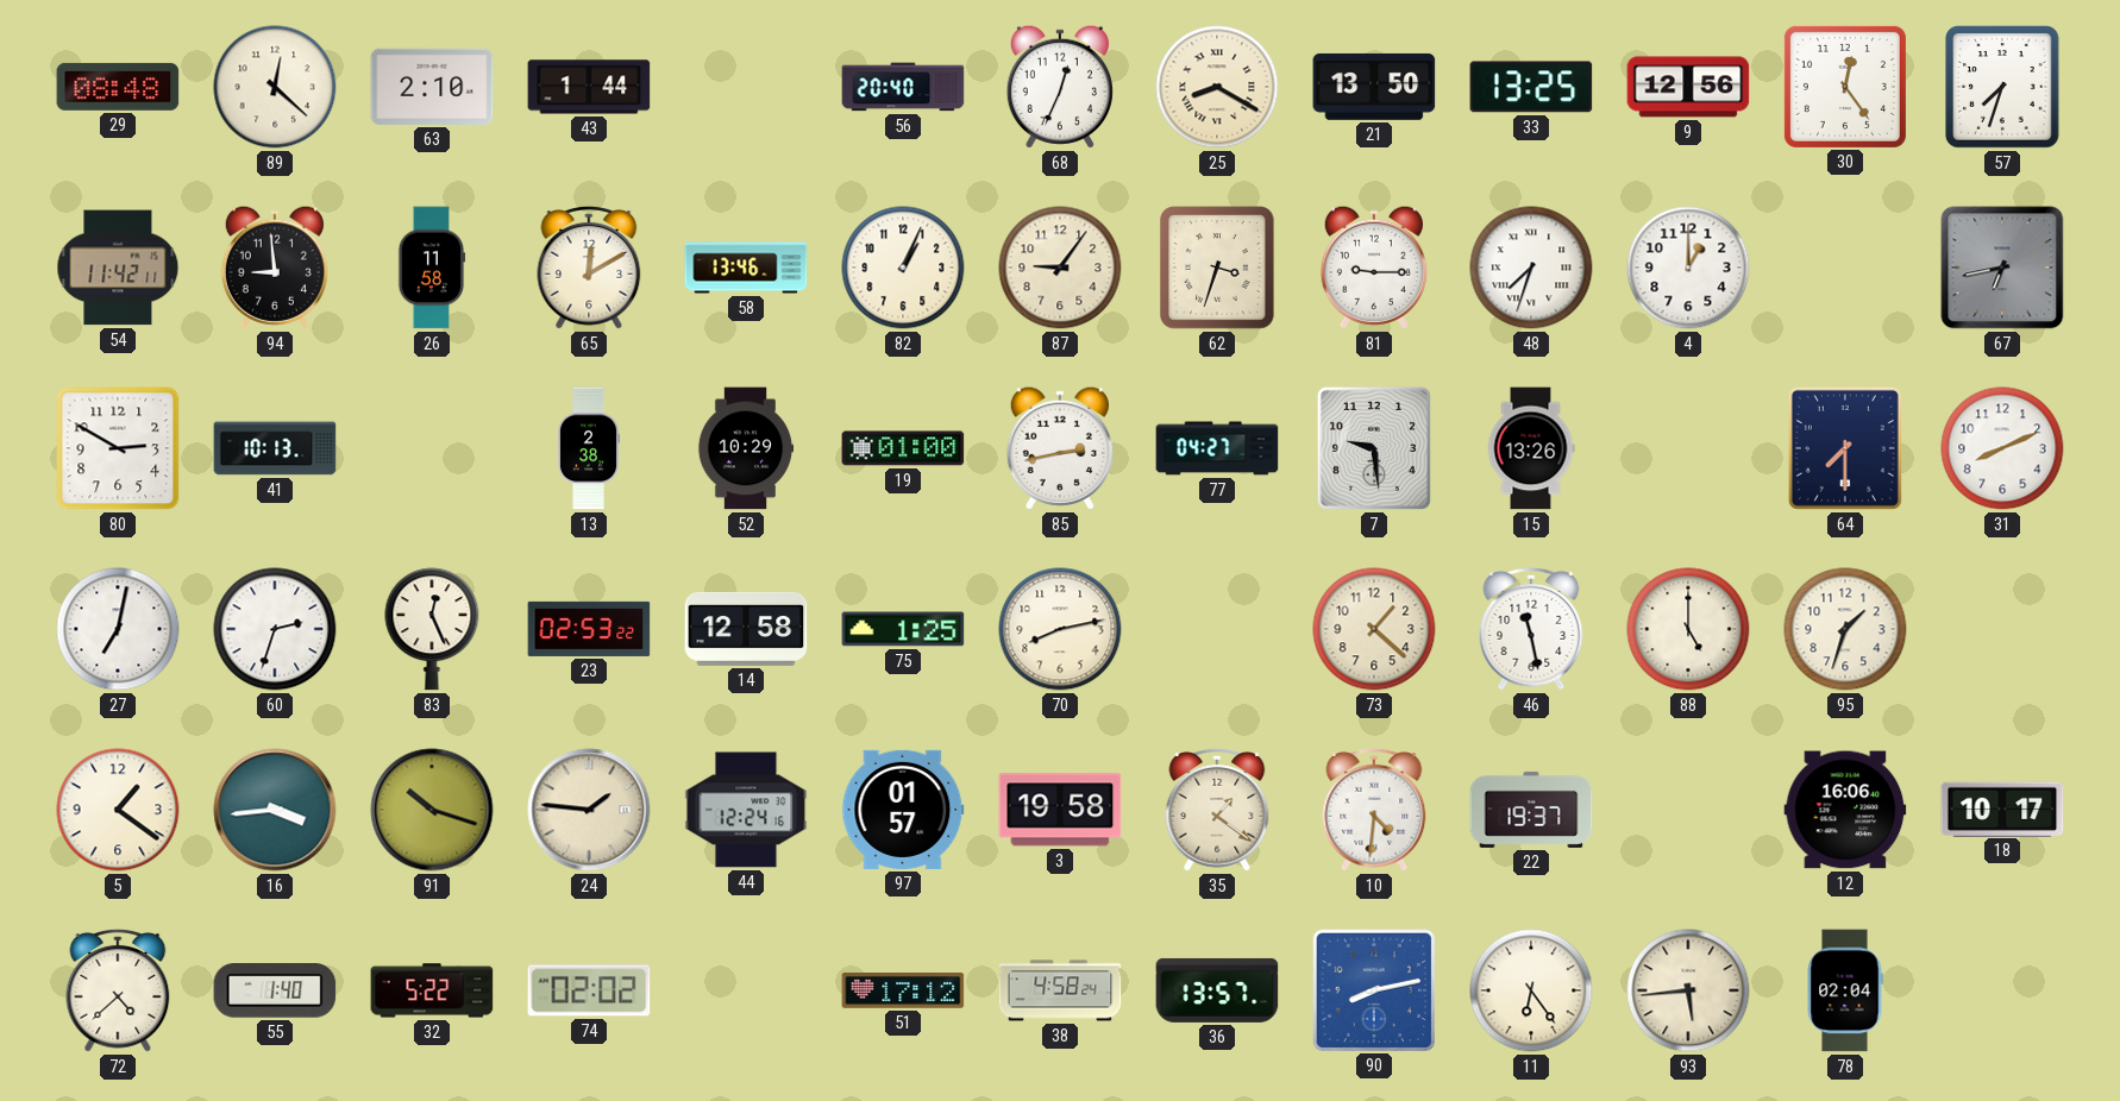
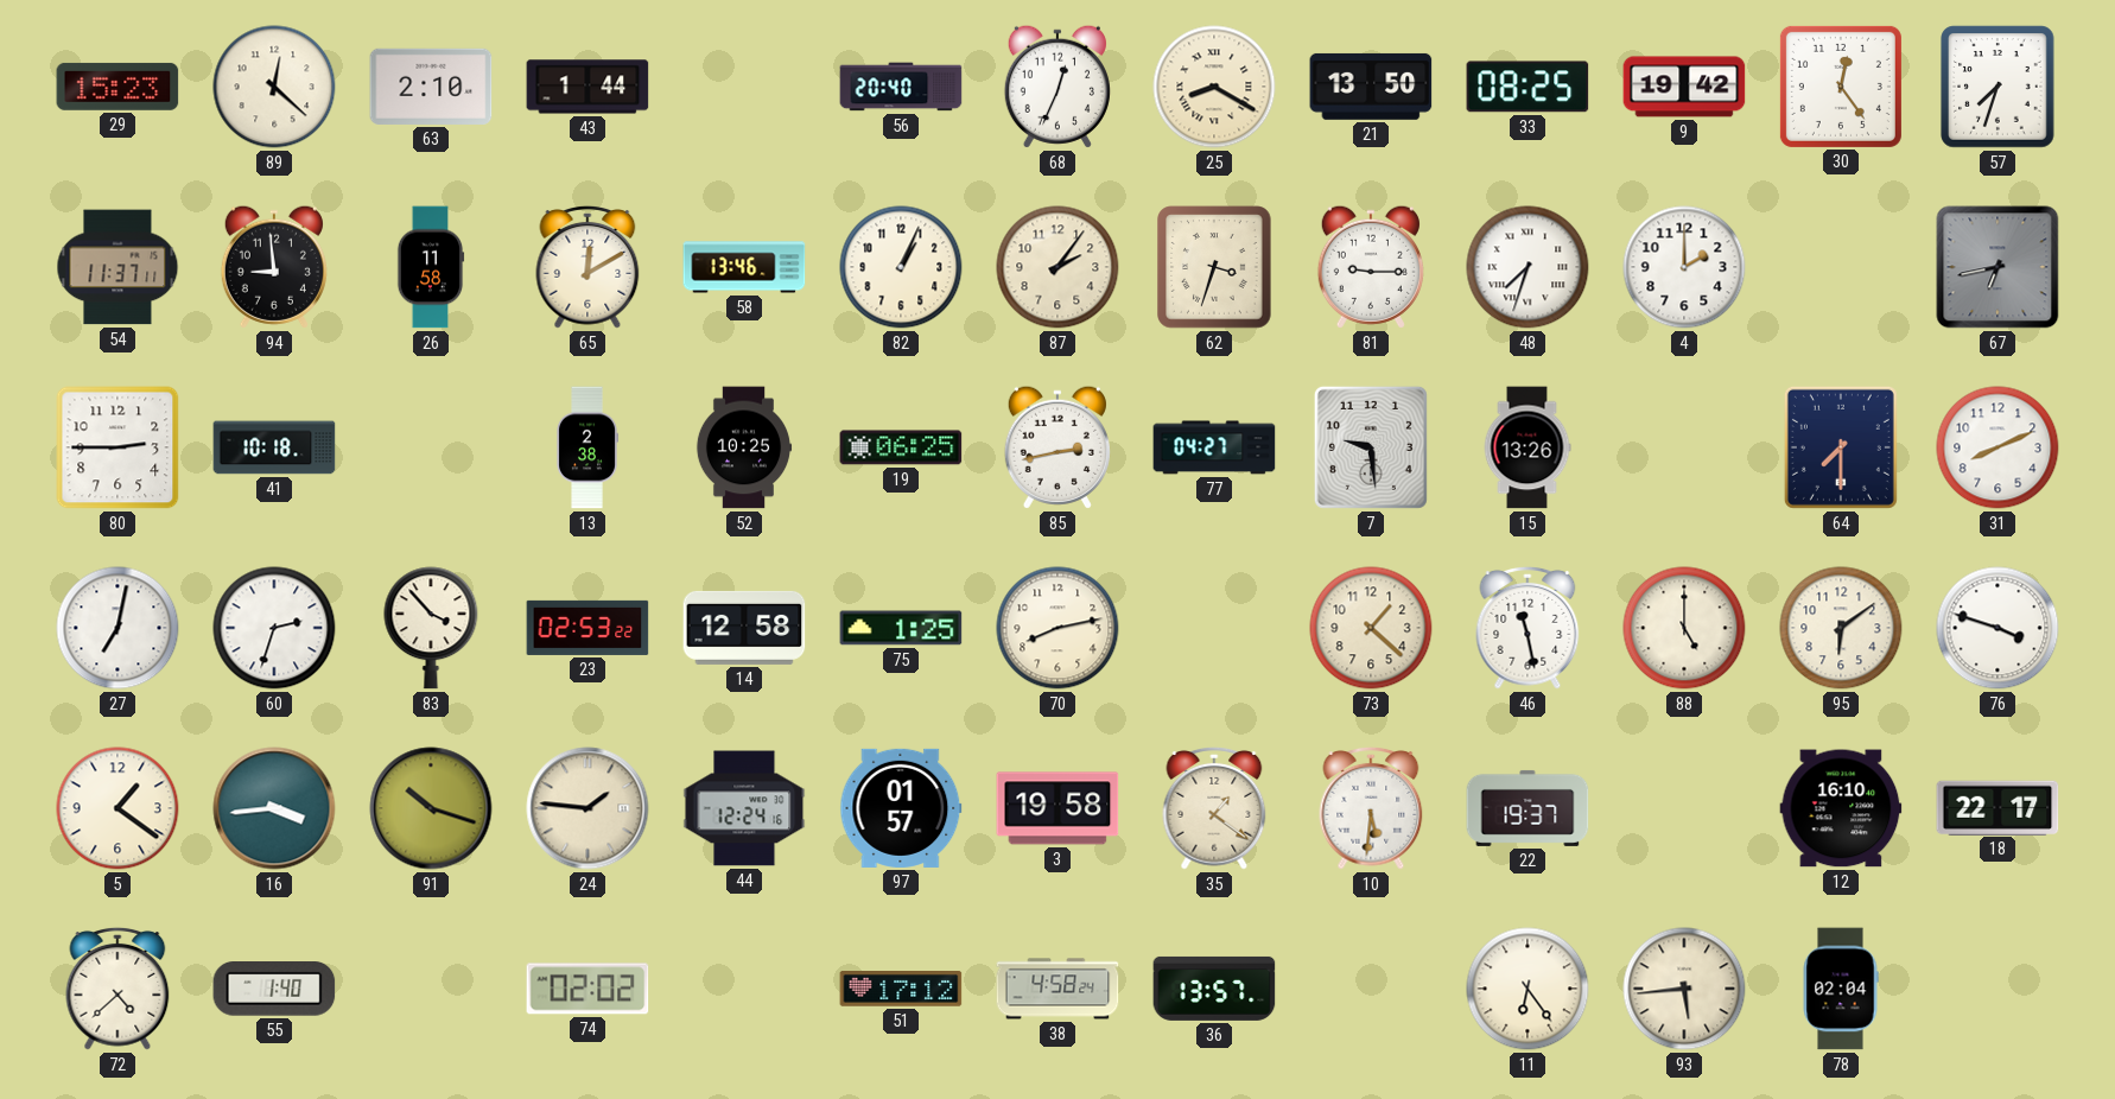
29: 08:48 -> 15:23 (117, 87)
33: 13:25 -> 08:25 (1527, 87)
9: 12:56 -> 19:42 (1684, 87)
54: 11:42 -> 11:37 (117, 267)
87: 9:06 -> 2:06 (1057, 267)
4: 1:00 -> 2:00 (1684, 267)
80: 2:50 -> 2:45 (117, 447)
41: 10:13 -> 10:18 (274, 447)
52: 10:29 -> 10:25 (744, 447)
19: 01:00 -> 06:25 (901, 447)
83: 12:26 -> 3:53 (431, 628)
95: 1:33 -> 6:09 (1841, 628)
76: none -> 3:48 (1997, 628)
10: 4:31 -> 5:31 (1371, 809)
12: 16:06 -> 16:10 (1841, 808)
18: 10:17 -> 22:17 (1997, 807)
32: 5:22 -> none (432, 990)
90: 8:13 -> none (1373, 989)
